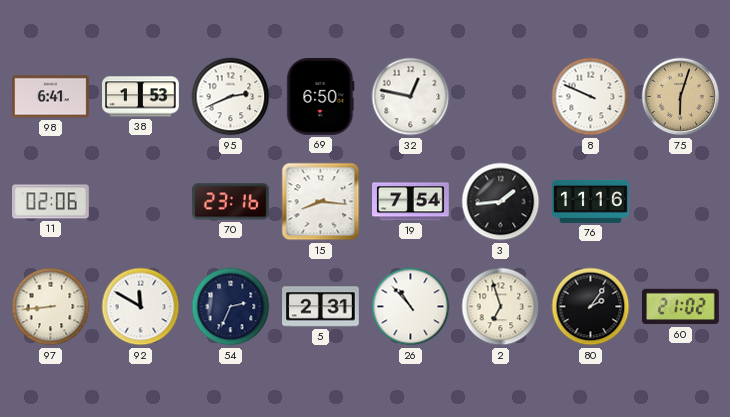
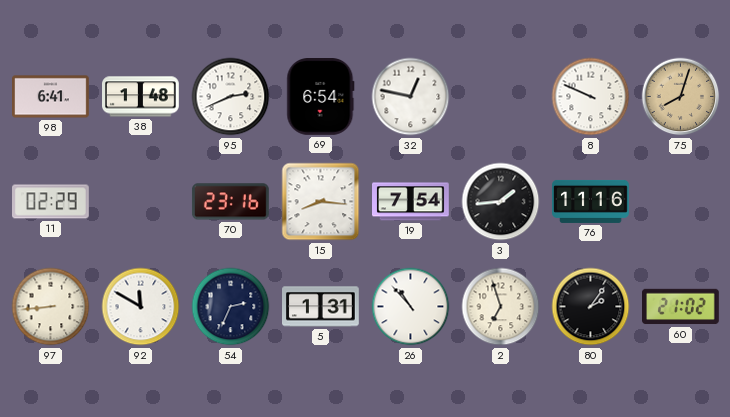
38: 1:53 -> 1:48 (141, 97)
69: 6:50 -> 6:54 (321, 97)
75: 6:03 -> 8:03 (681, 97)
11: 02:06 -> 02:29 (51, 202)
5: 2:31 -> 1:31 (321, 307)
